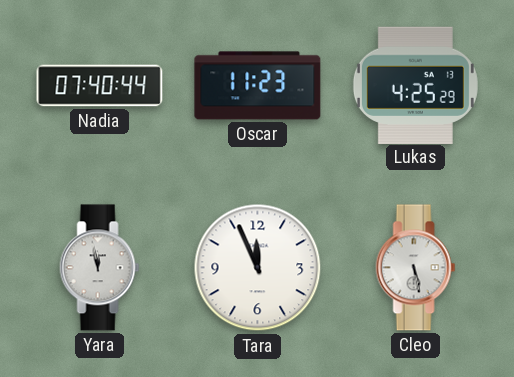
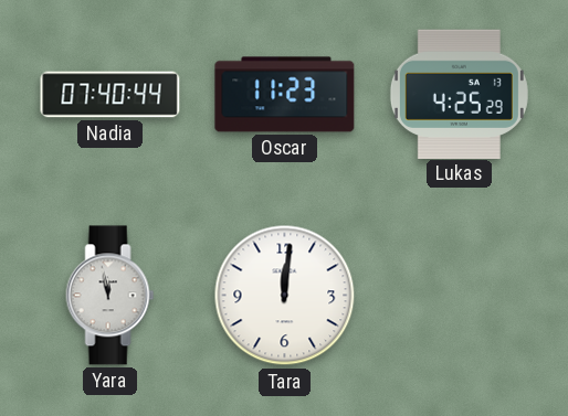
Tara: 11:56 -> 12:01 (285, 296)
Cleo: 5:28 -> none (416, 268)
